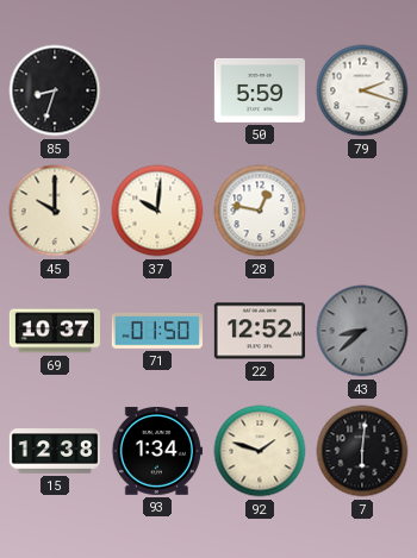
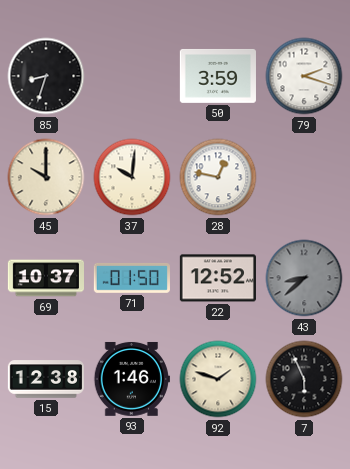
50: 5:59 -> 3:59 (218, 76)
93: 1:34 -> 1:46 (132, 379)
7: 6:01 -> 5:56 (304, 379)
